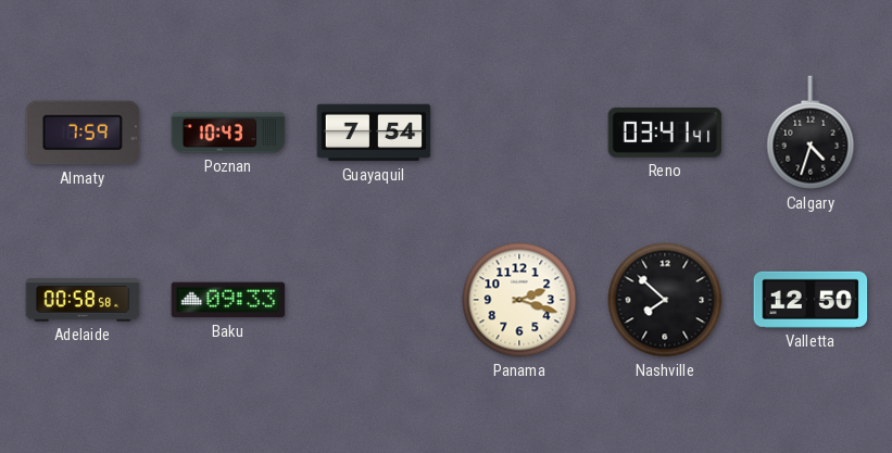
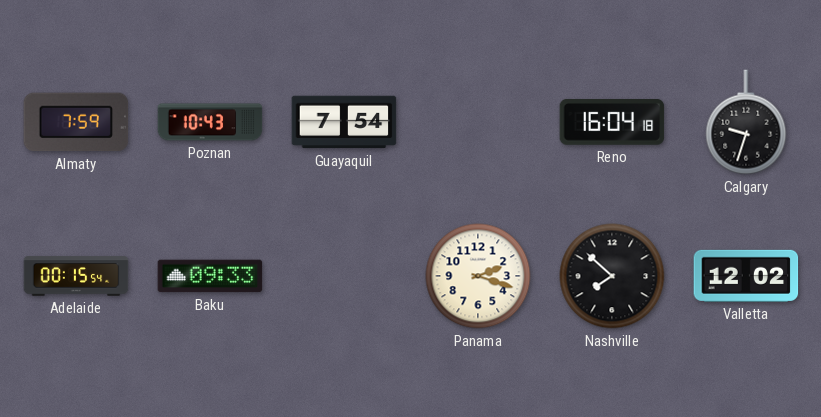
Reno: 03:41 -> 16:04 (612, 123)
Calgary: 4:33 -> 9:33 (746, 122)
Adelaide: 00:58 -> 00:15 (76, 276)
Valletta: 12:50 -> 12:02 (746, 276)
